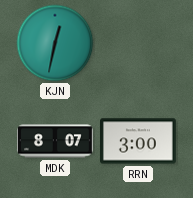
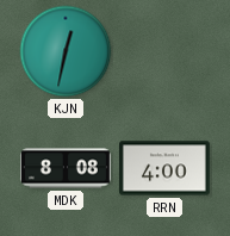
MDK: 8:07 -> 8:08 (67, 168)
RRN: 3:00 -> 4:00 (166, 168)
